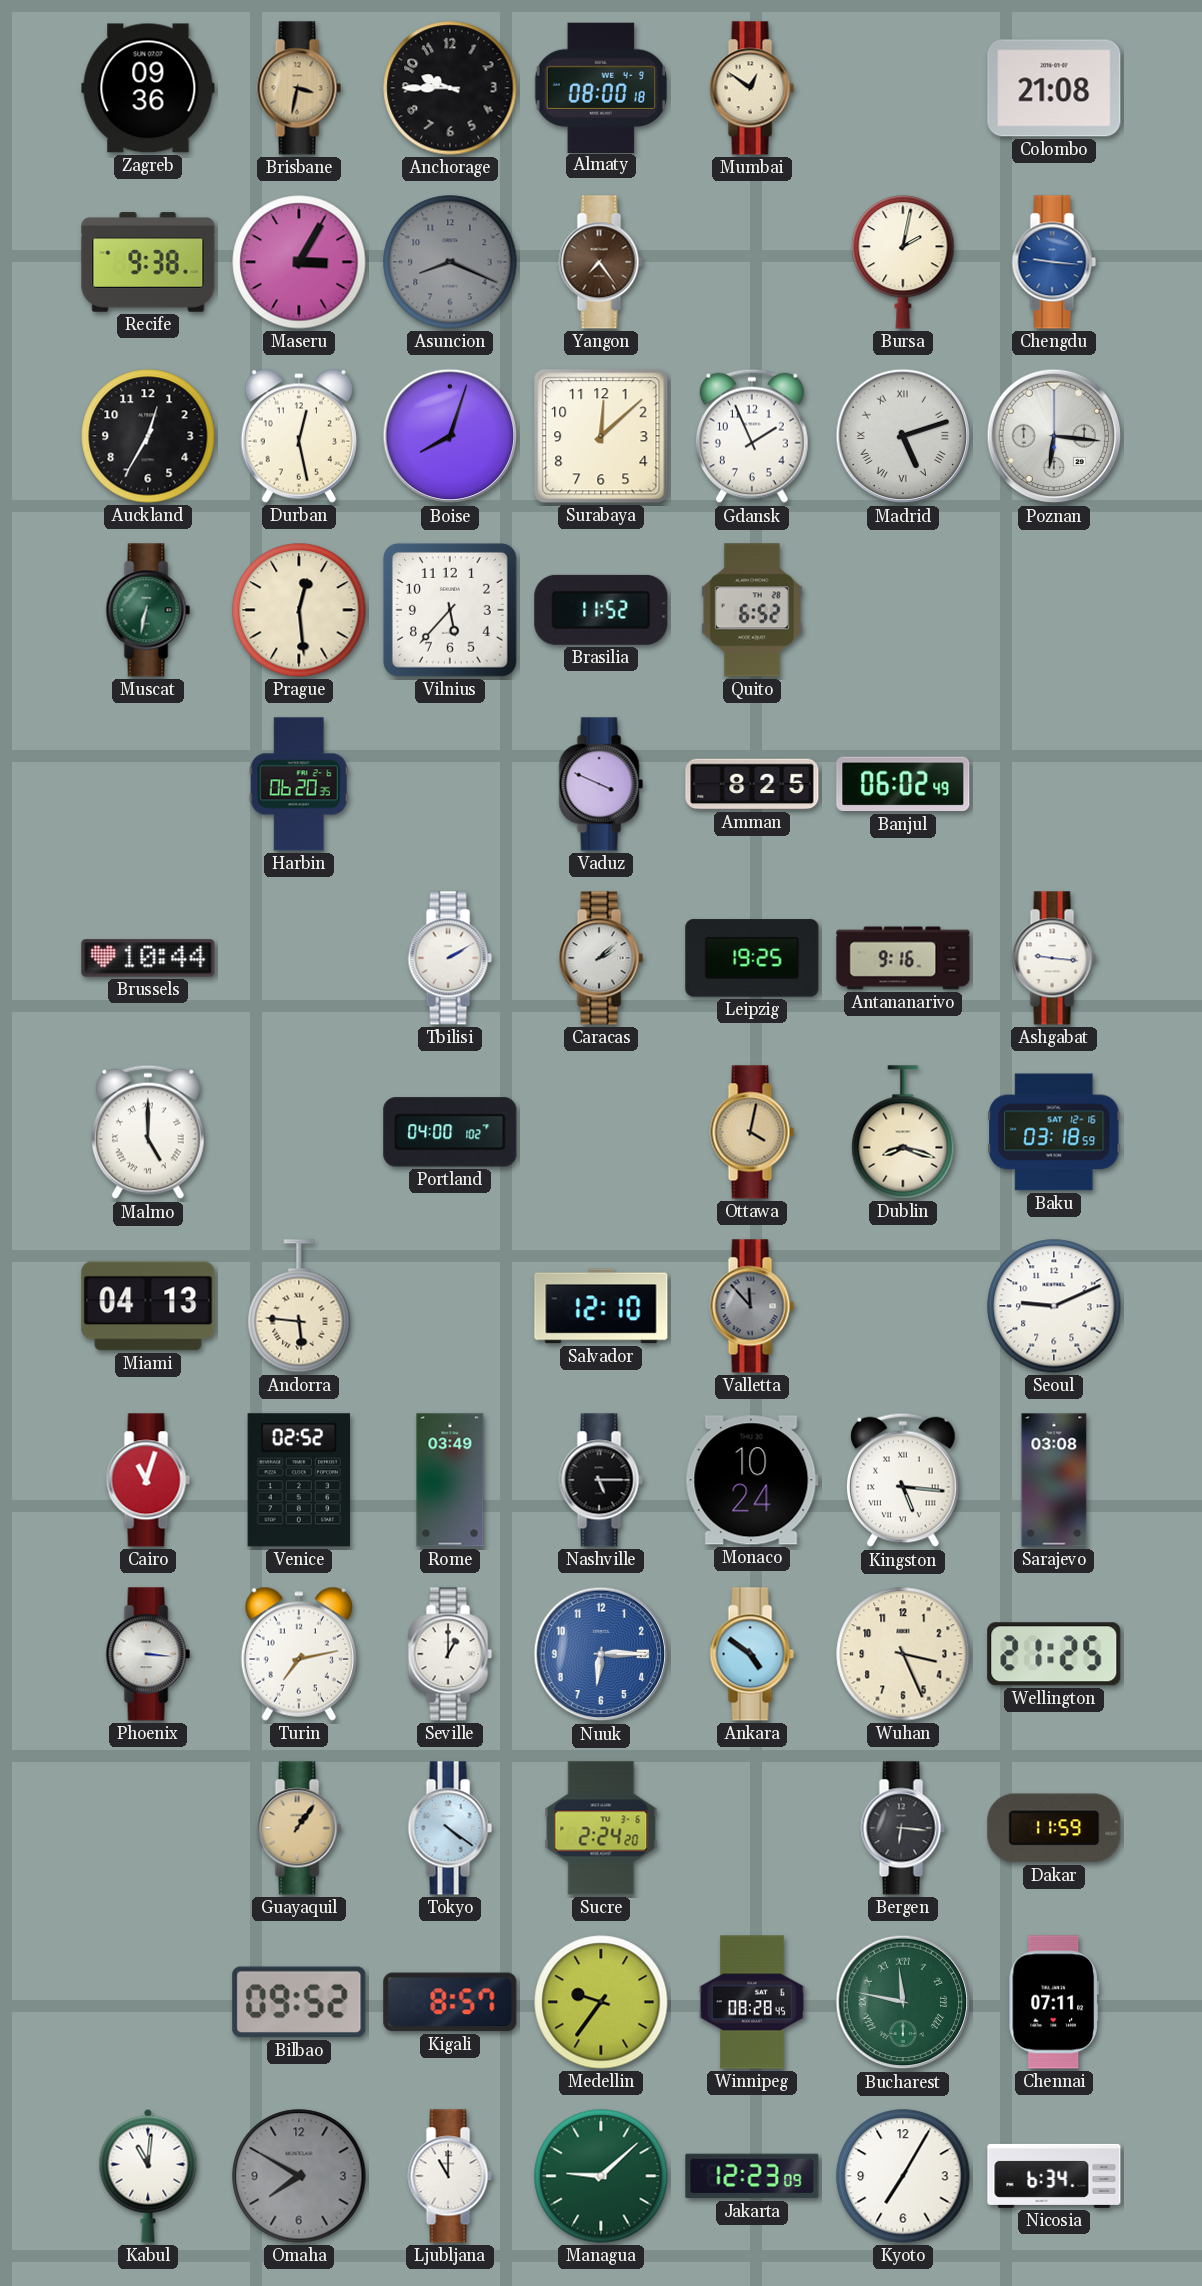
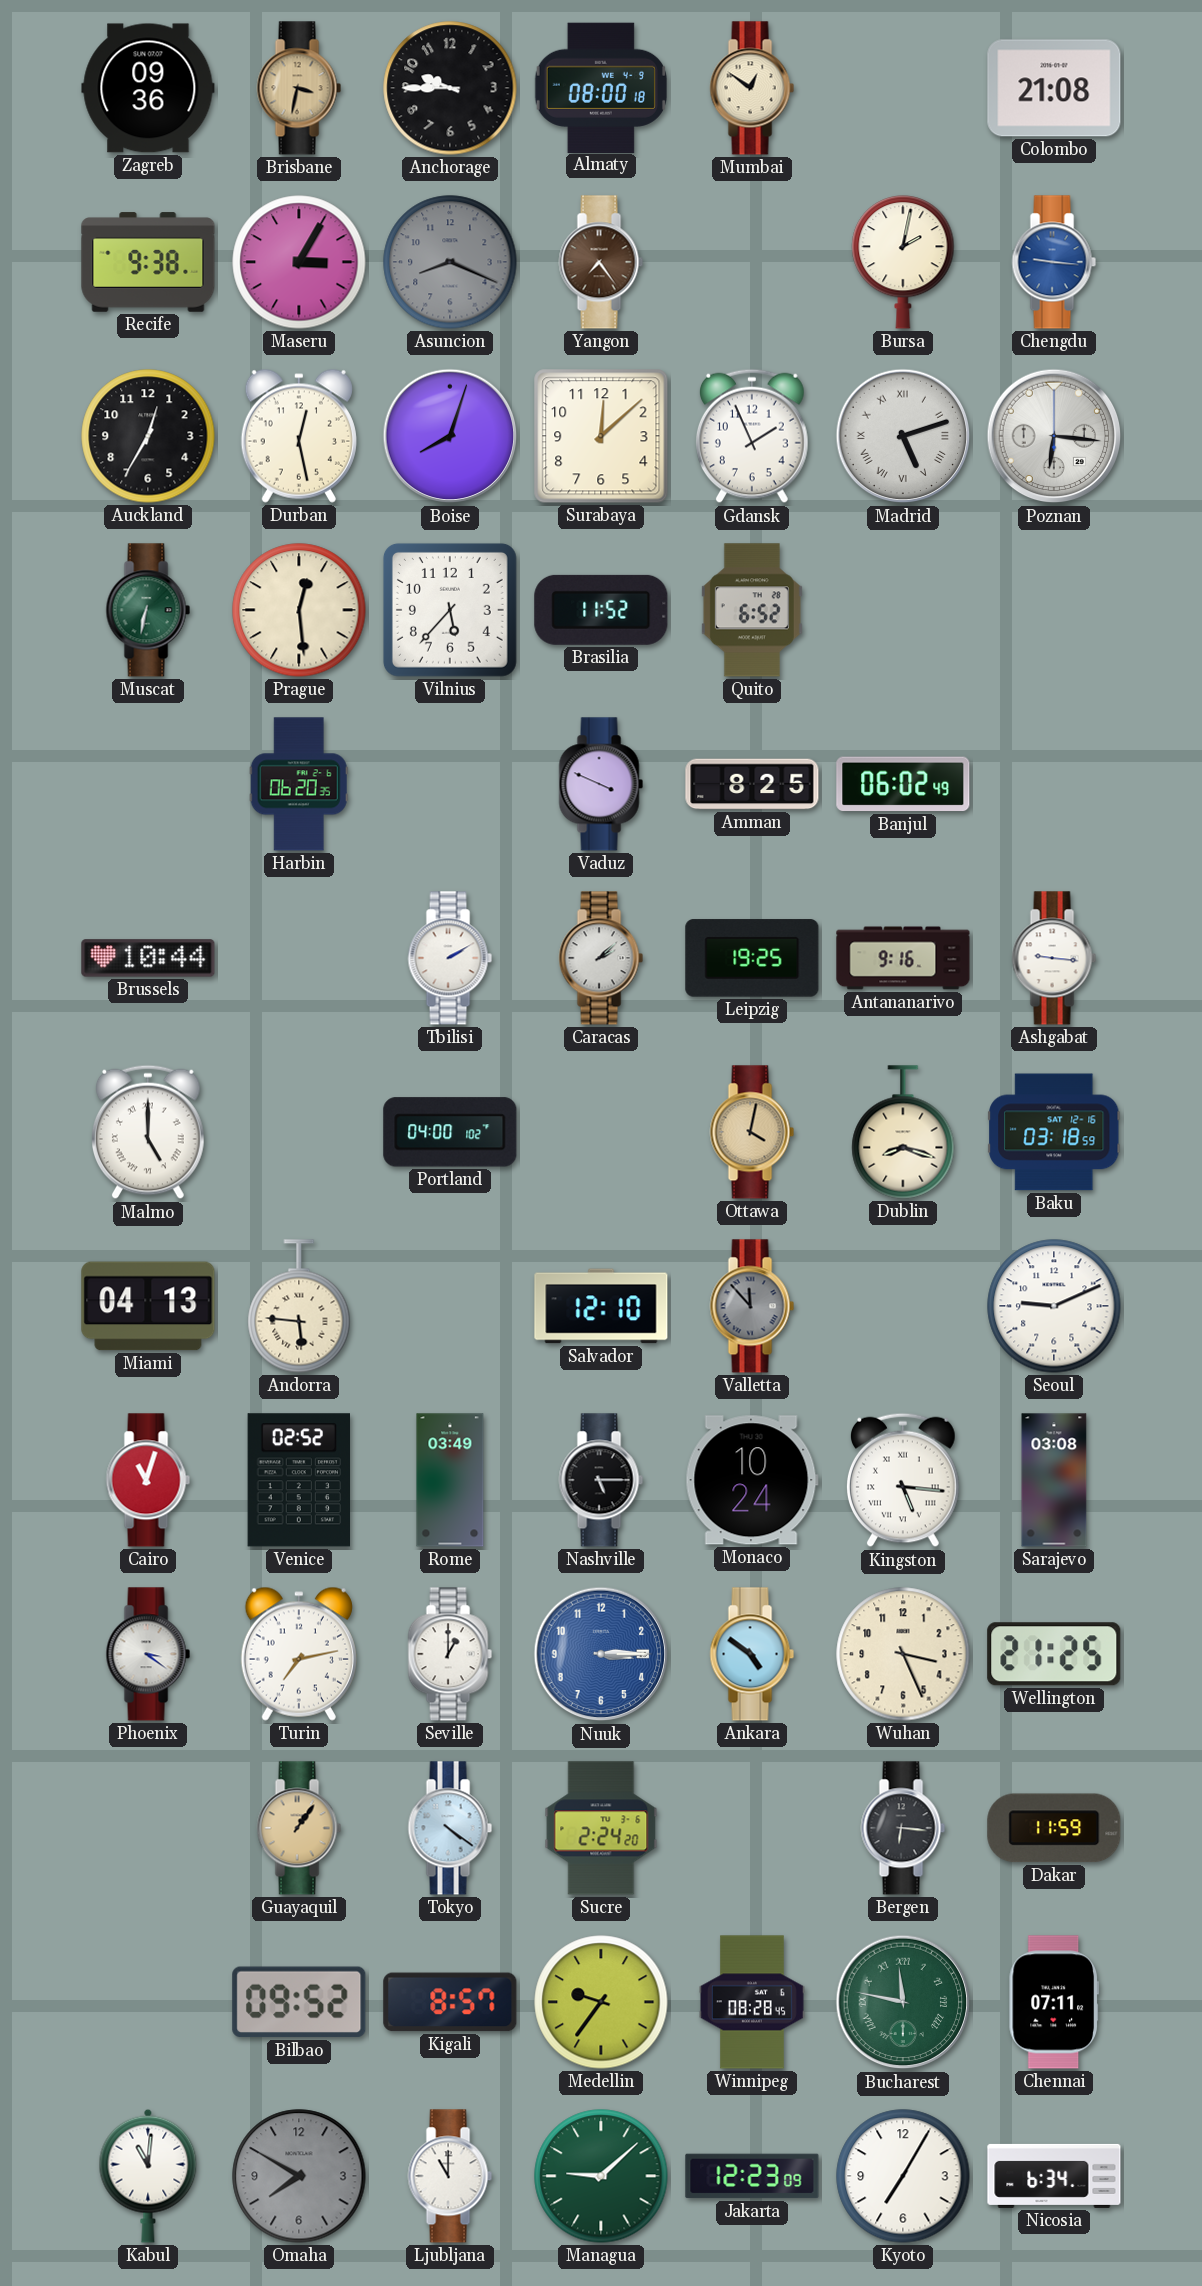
Phoenix: 3:16 -> 3:21 (148, 1654)
Nuuk: 6:15 -> 3:15 (601, 1654)
